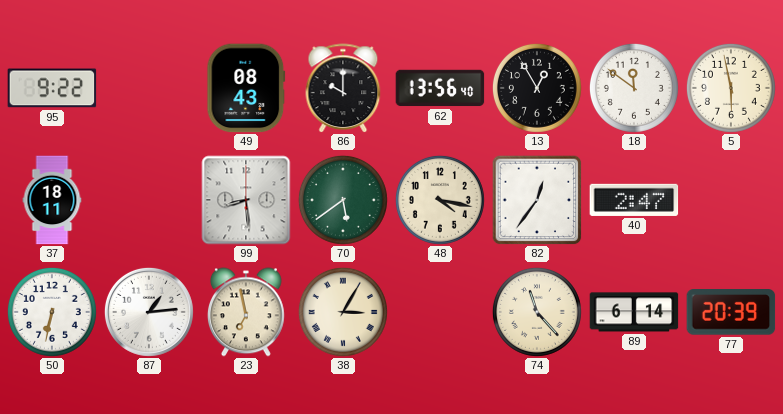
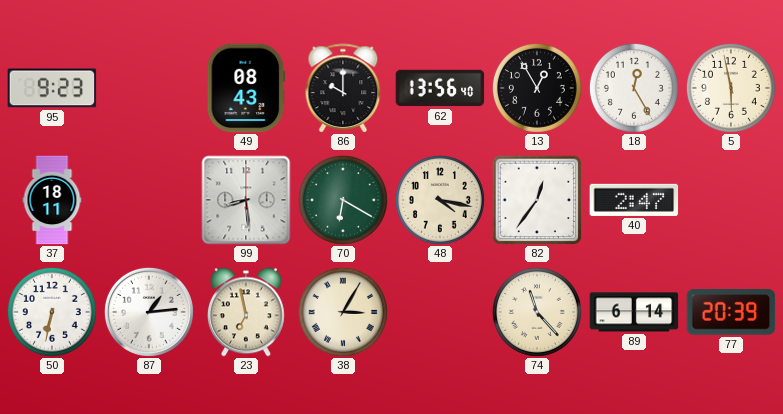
95: 9:22 -> 9:23 (52, 88)
18: 11:51 -> 12:25 (634, 88)
70: 5:39 -> 6:20 (343, 200)
